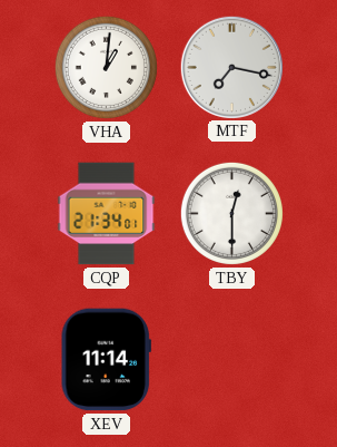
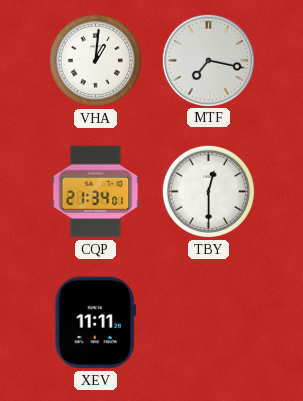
XEV: 11:14 -> 11:11 (95, 323)
